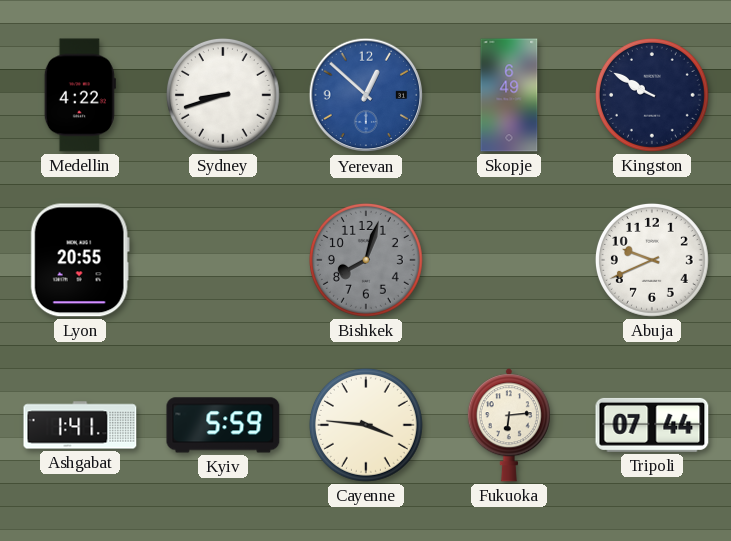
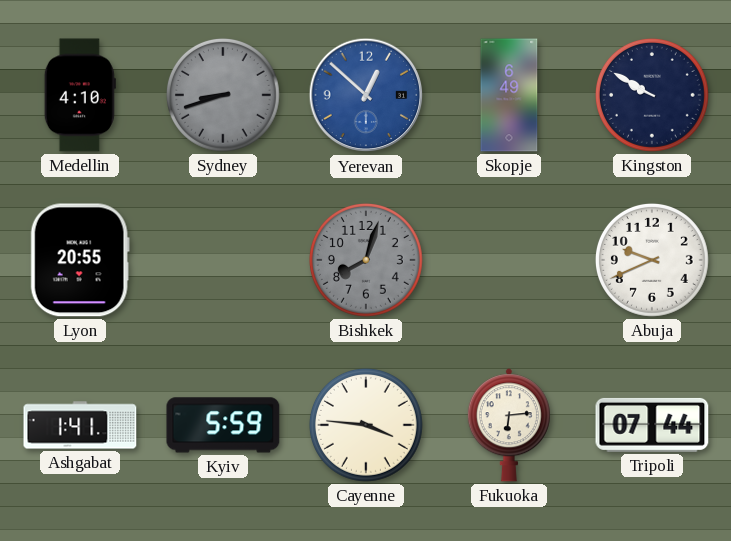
Medellin: 4:22 -> 4:10 (80, 95)
Sydney dial: white -> grey (223, 95)
